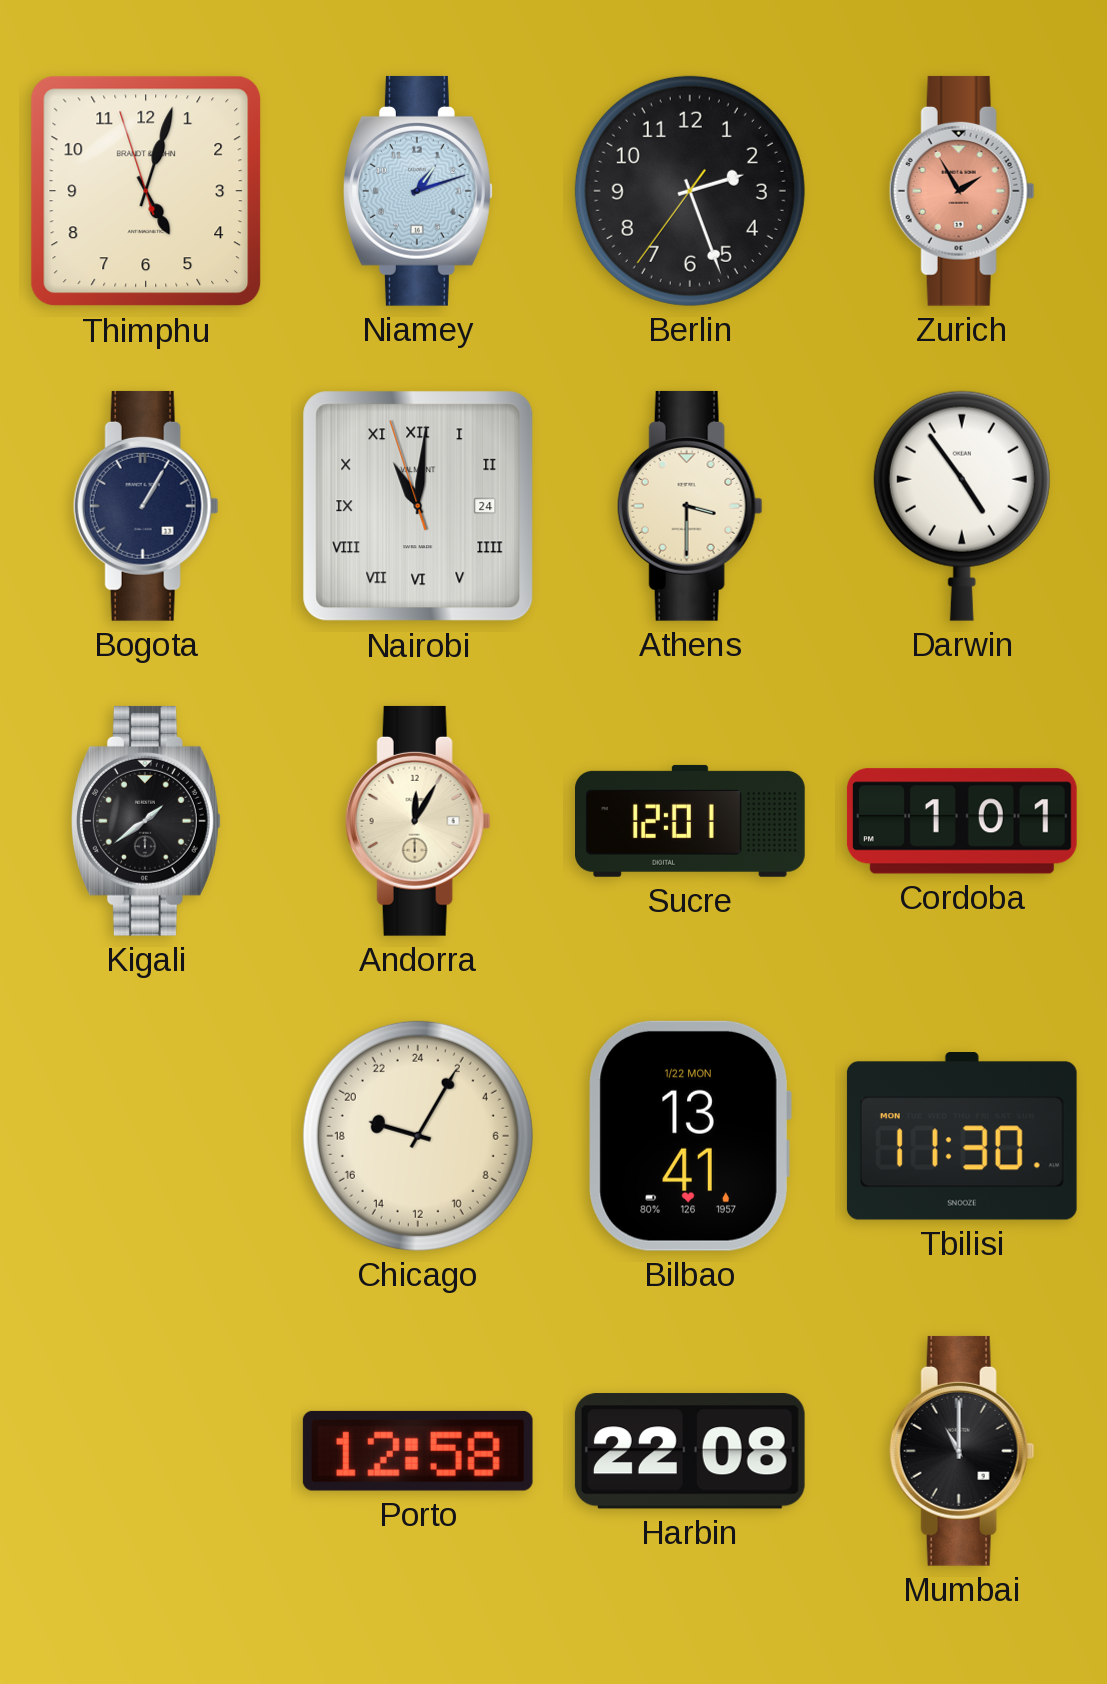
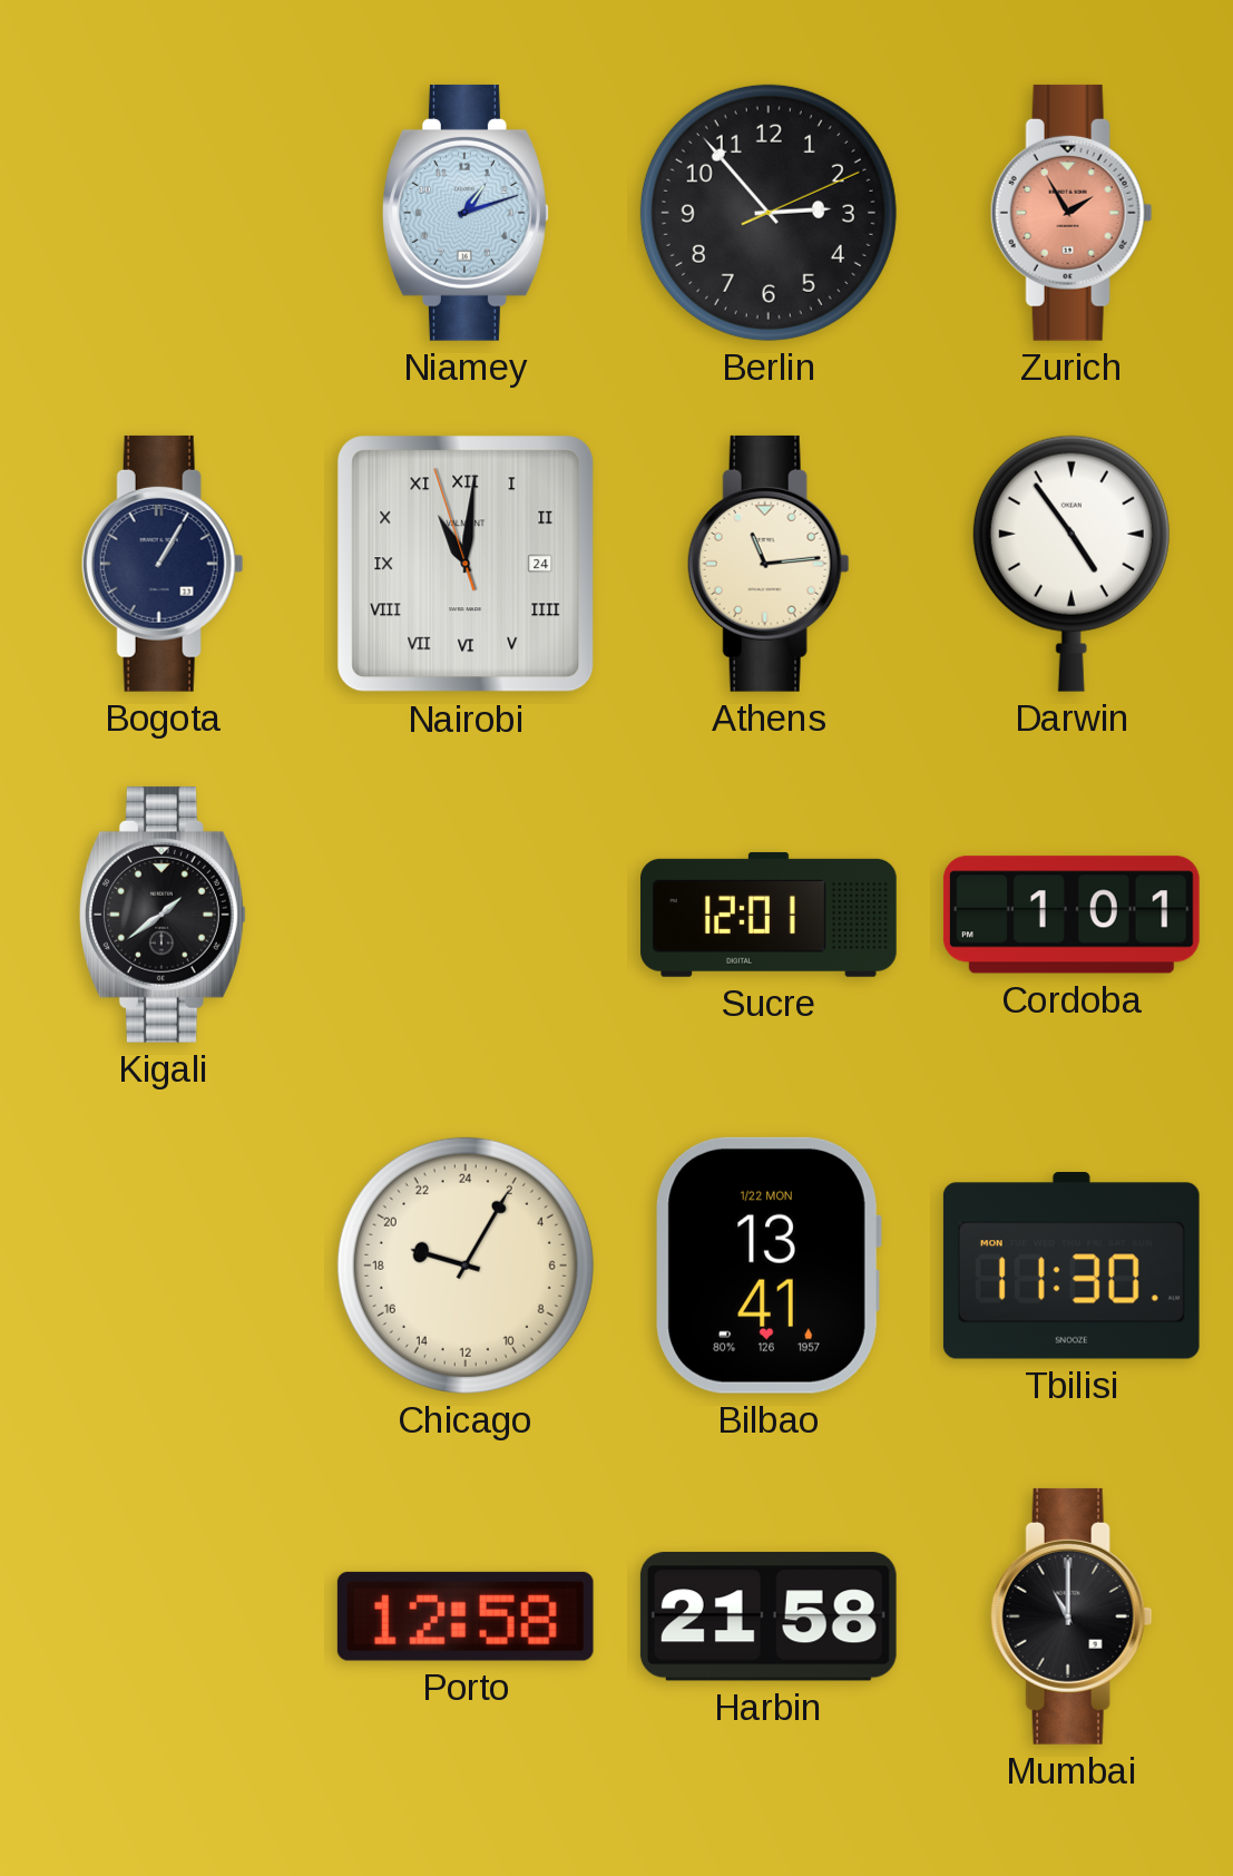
Thimphu: 5:02 -> none (146, 191)
Berlin: 2:26 -> 2:53 (769, 213)
Athens: 3:30 -> 11:14 (769, 564)
Andorra: 12:05 -> none (418, 821)
Harbin: 22:08 -> 21:58 (769, 1616)
